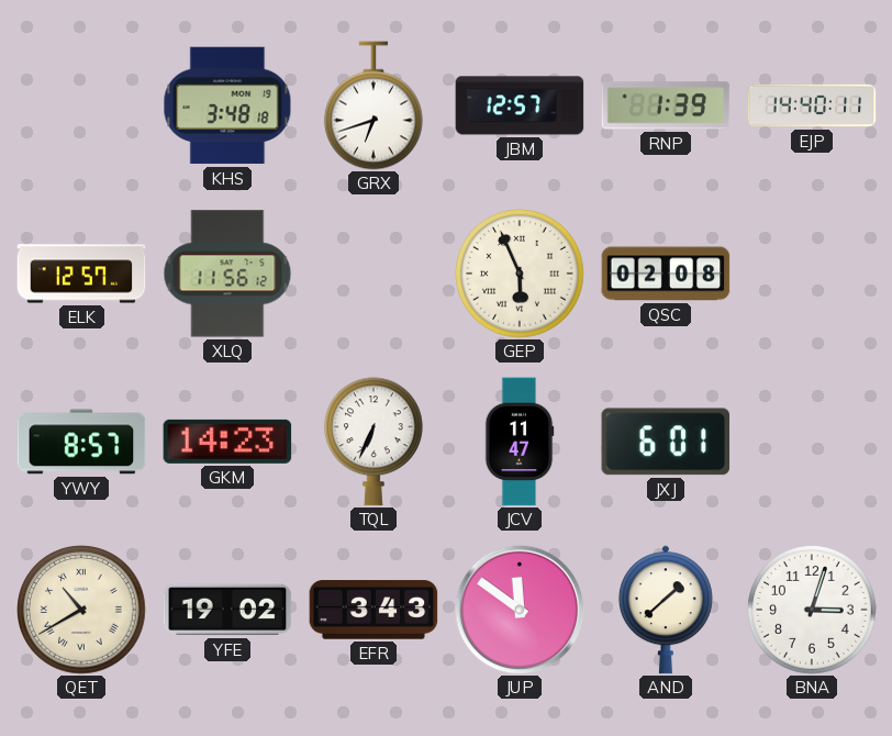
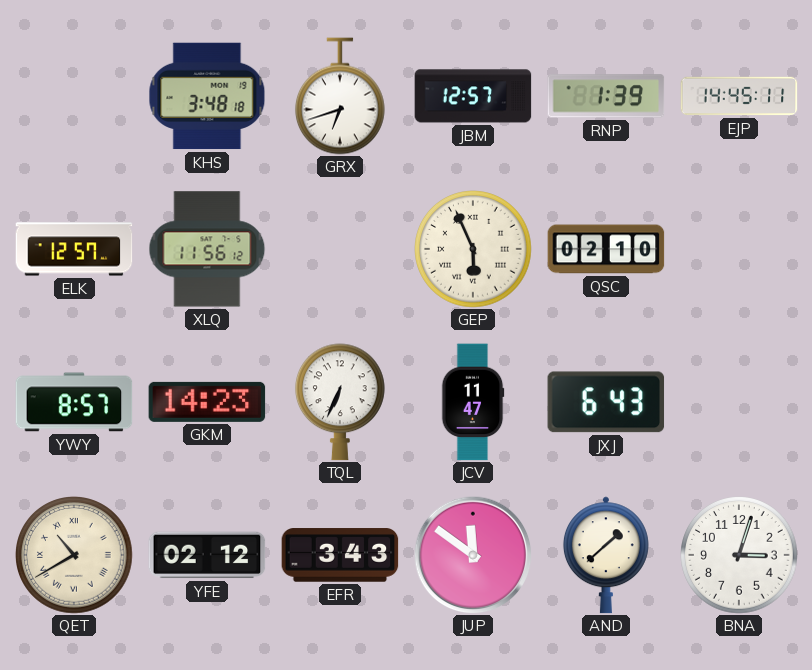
EJP: 14:40 -> 14:45 (739, 96)
QSC: 02:08 -> 02:10 (606, 249)
JXJ: 6:01 -> 6:43 (606, 402)
YFE: 19:02 -> 02:12 (207, 555)
